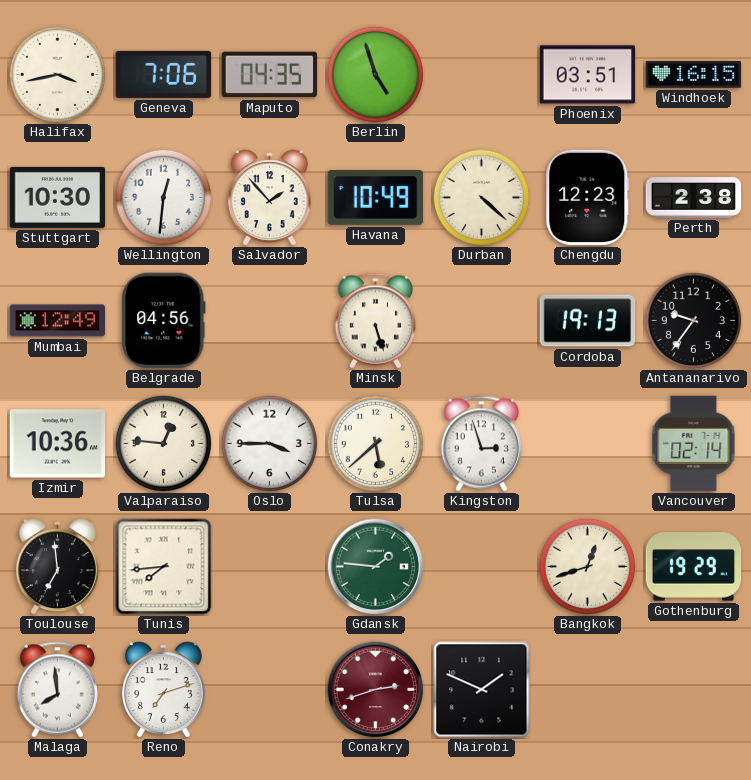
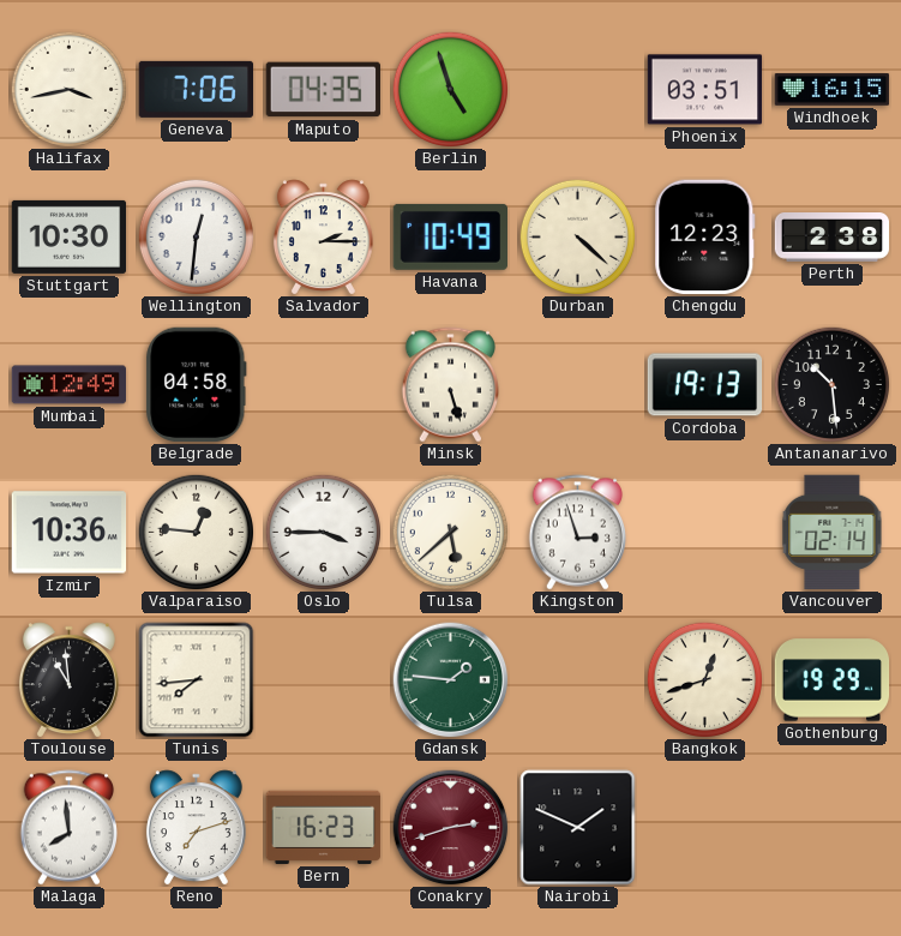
Salvador: 1:53 -> 2:15 (323, 236)
Belgrade: 04:56 -> 04:58 (197, 385)
Antananarivo: 9:36 -> 10:29 (831, 384)
Toulouse: 6:59 -> 10:59 (68, 679)
Bern: none -> 16:23 (324, 827)
